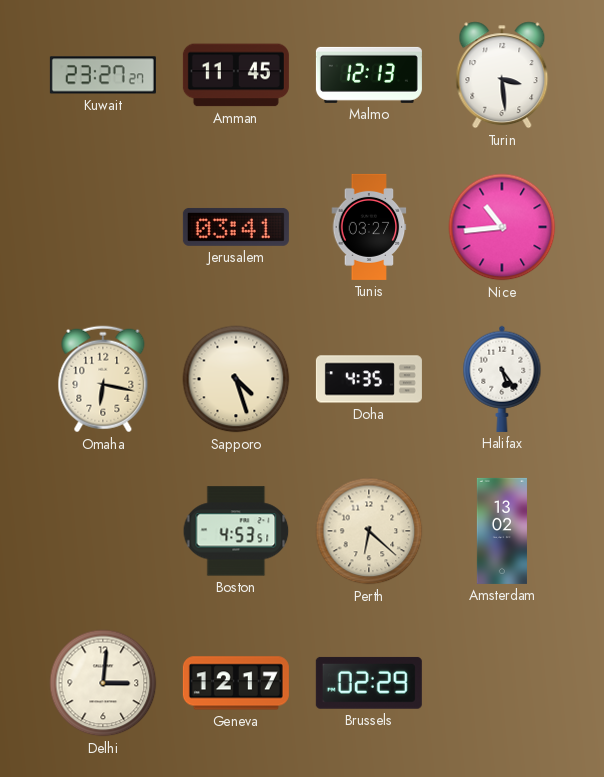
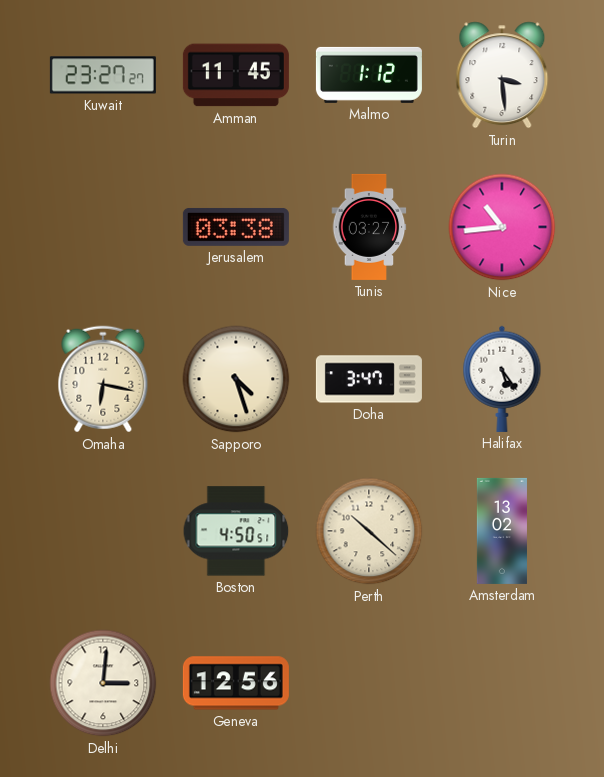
Malmo: 12:13 -> 1:12 (369, 75)
Jerusalem: 03:41 -> 03:38 (236, 227)
Doha: 4:35 -> 3:47 (369, 379)
Boston: 4:53 -> 4:50 (236, 531)
Perth: 6:22 -> 10:22 (369, 531)
Geneva: 12:17 -> 12:56 (236, 683)
Brussels: 02:29 -> none (369, 683)
